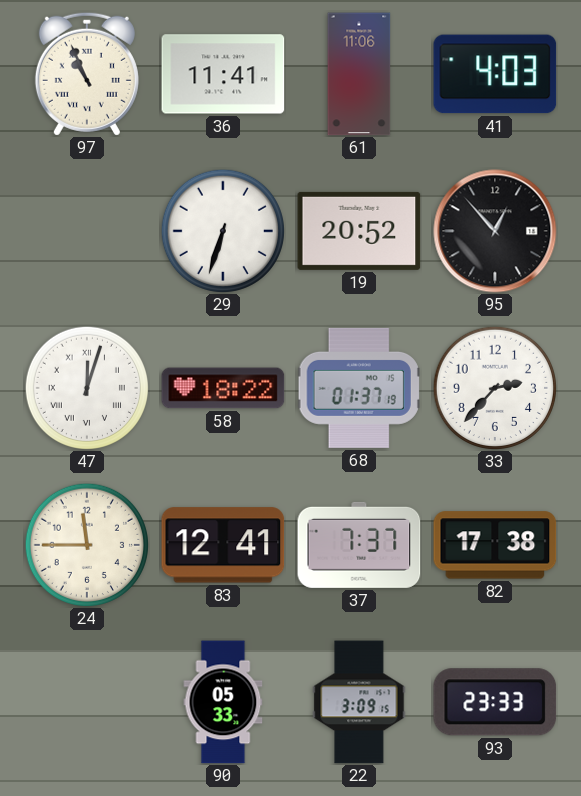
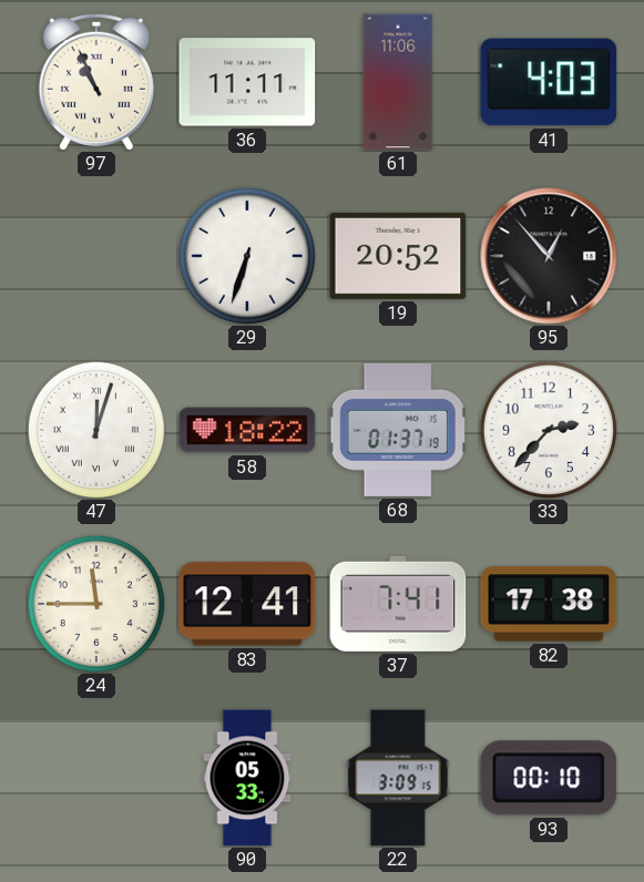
36: 11:41 -> 11:11 (247, 82)
37: 7:37 -> 7:41 (398, 604)
93: 23:33 -> 00:10 (549, 778)
